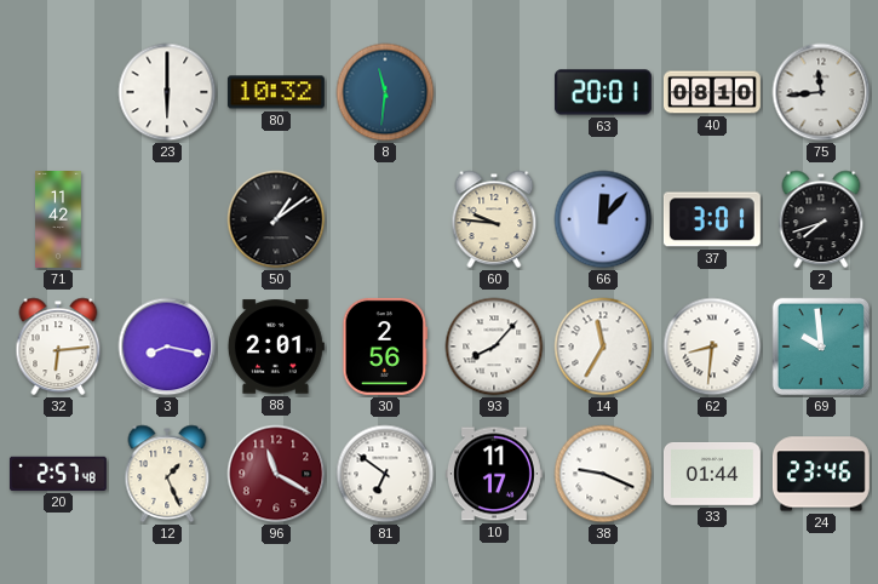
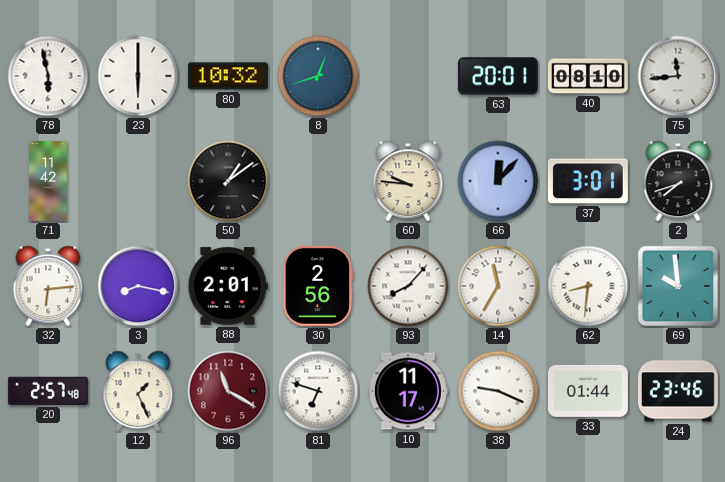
78: none -> 5:58 (48, 76)
8: 11:31 -> 12:42 (318, 76)
81: 6:51 -> 6:48 (318, 391)
